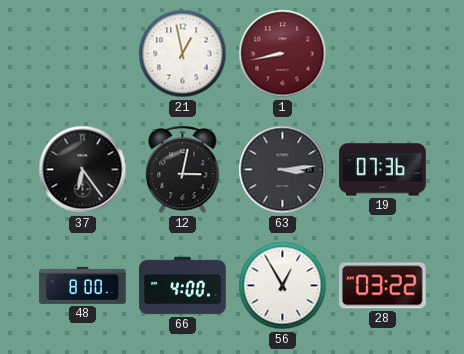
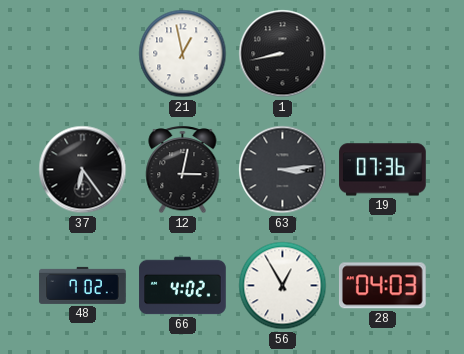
1 dial: burgundy -> black (283, 54)
48: 8:00 -> 7:02 (83, 285)
66: 4:00 -> 4:02 (183, 286)
28: 03:22 -> 04:03 (382, 286)
